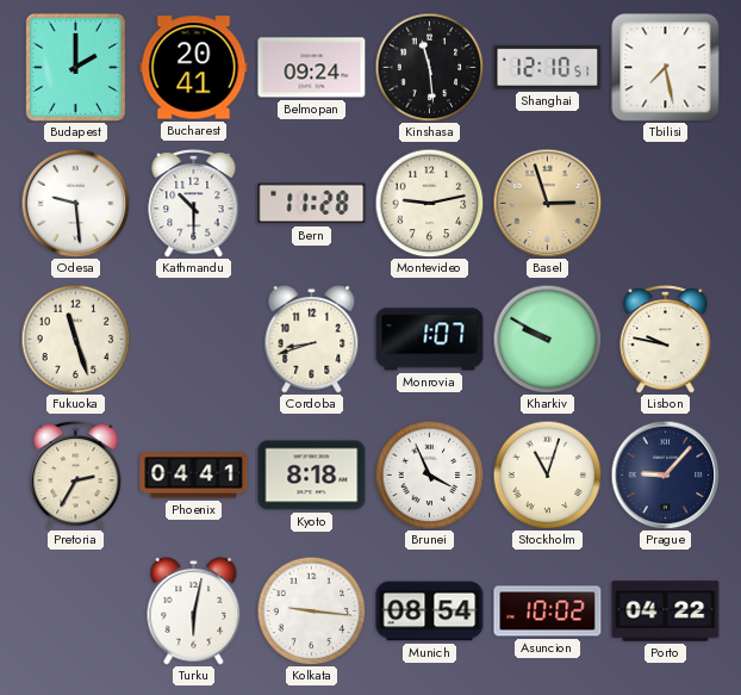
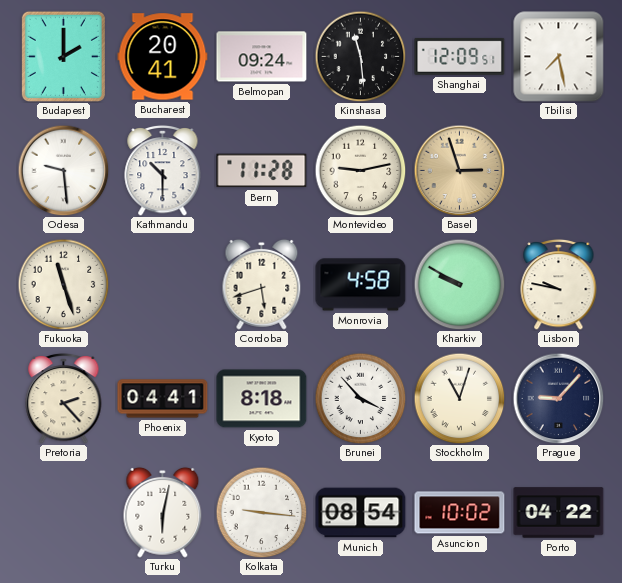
Shanghai: 12:10 -> 12:09 (460, 56)
Cordoba: 8:42 -> 5:42 (262, 284)
Monrovia: 1:07 -> 4:58 (361, 285)
Pretoria: 2:35 -> 2:23 (64, 398)
Brunei: 3:56 -> 3:53 (360, 398)
